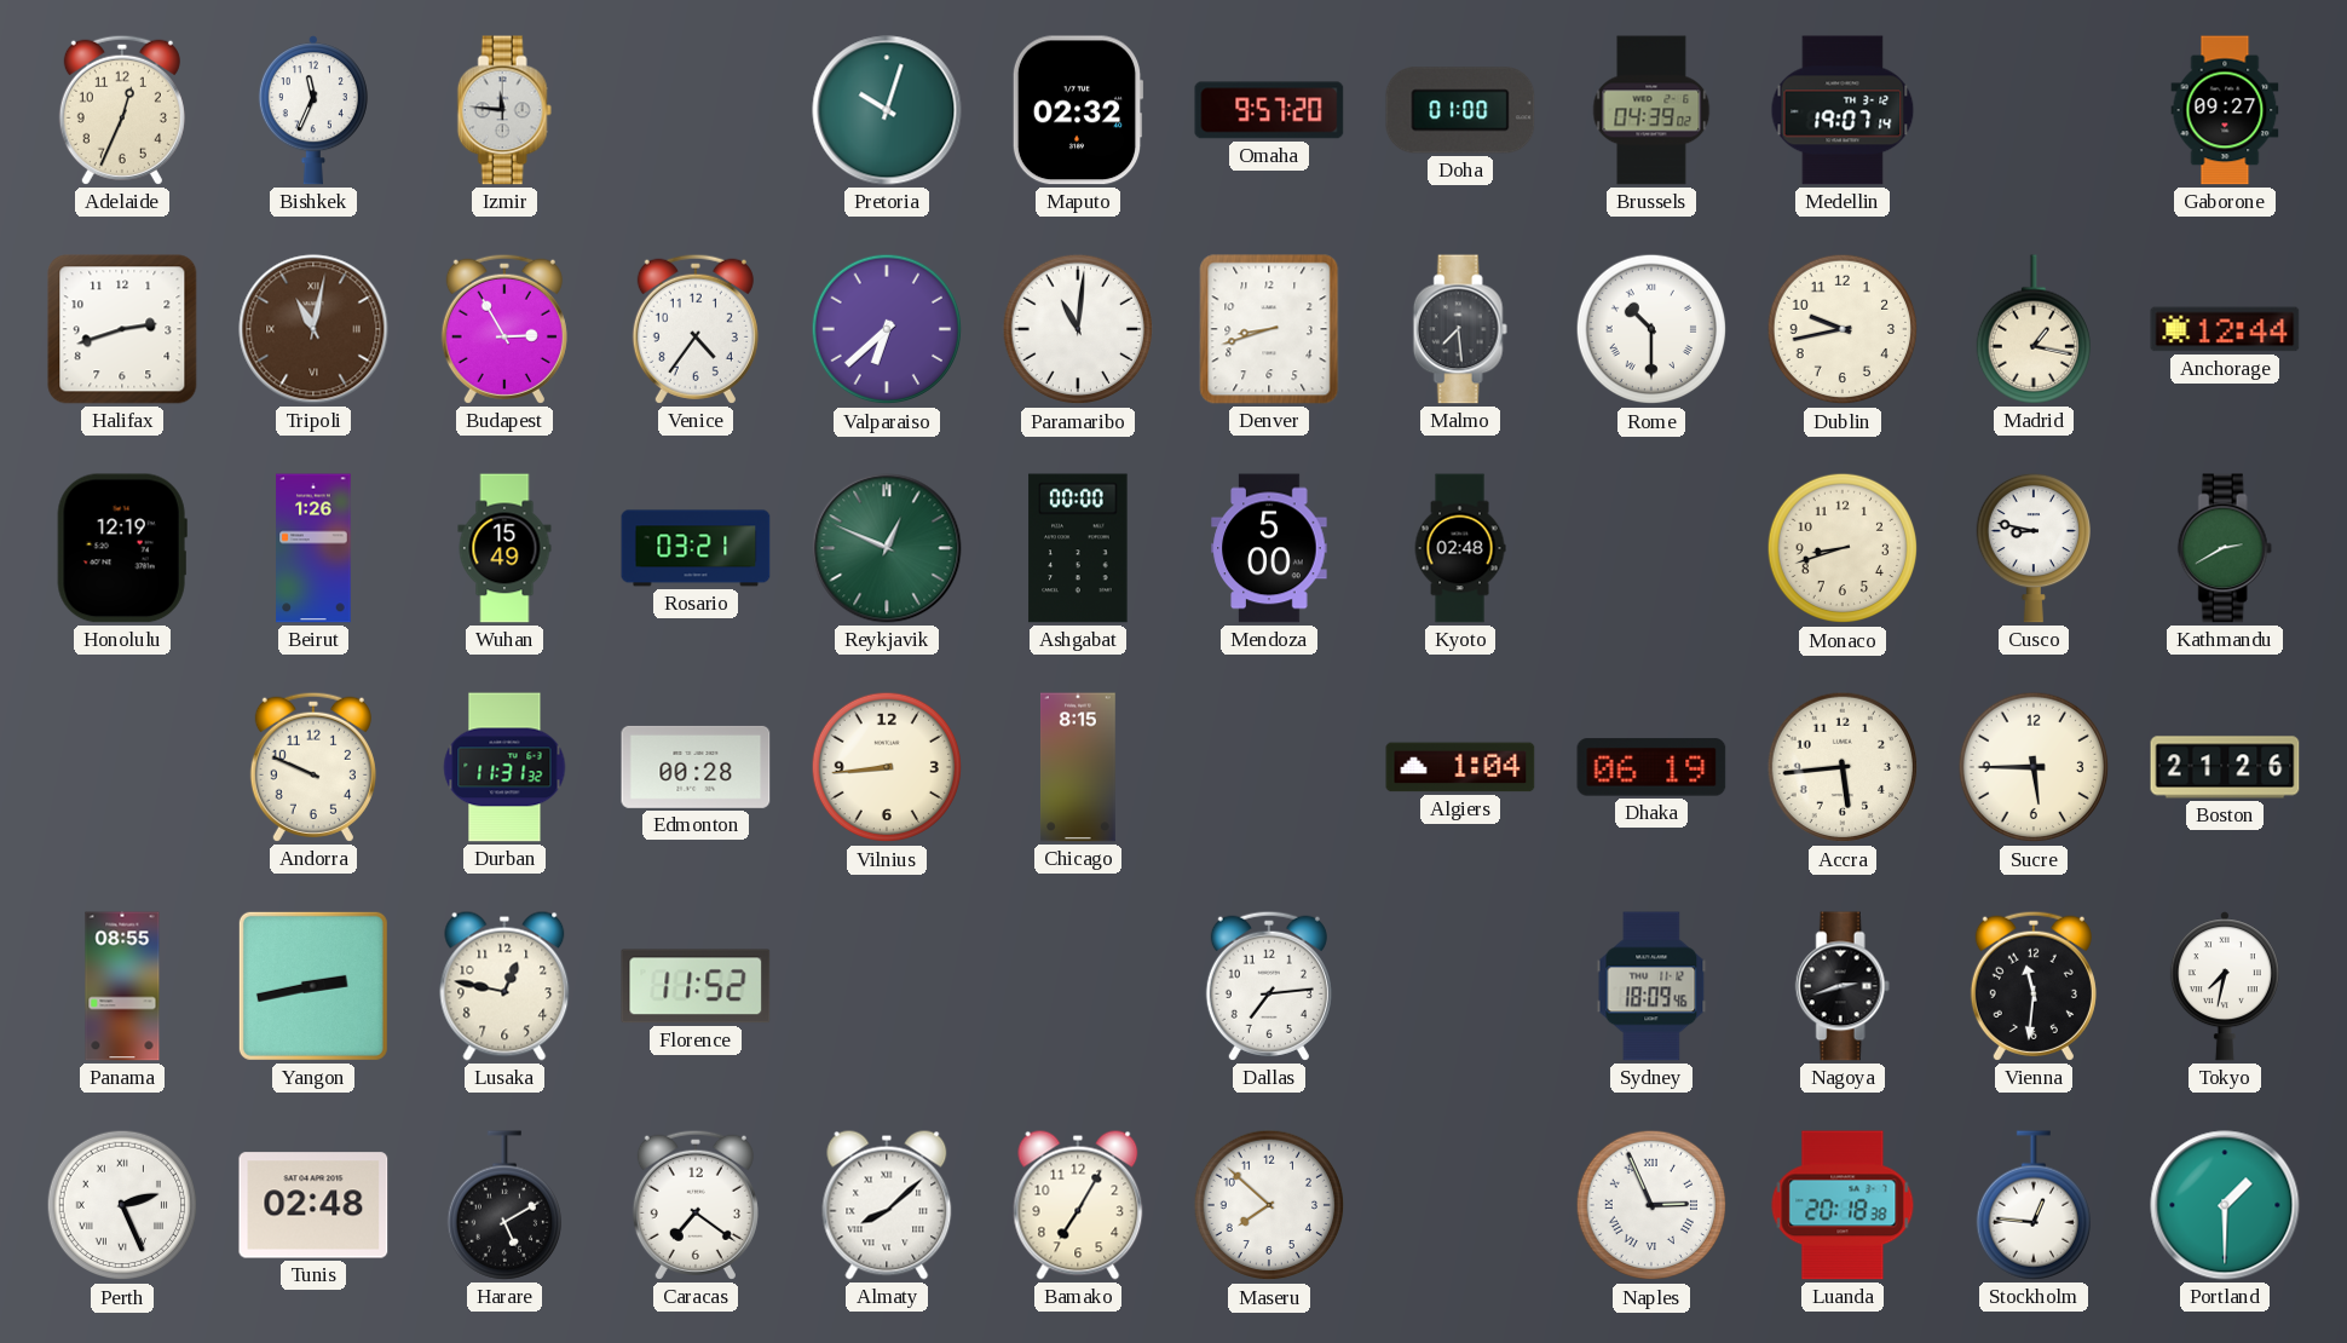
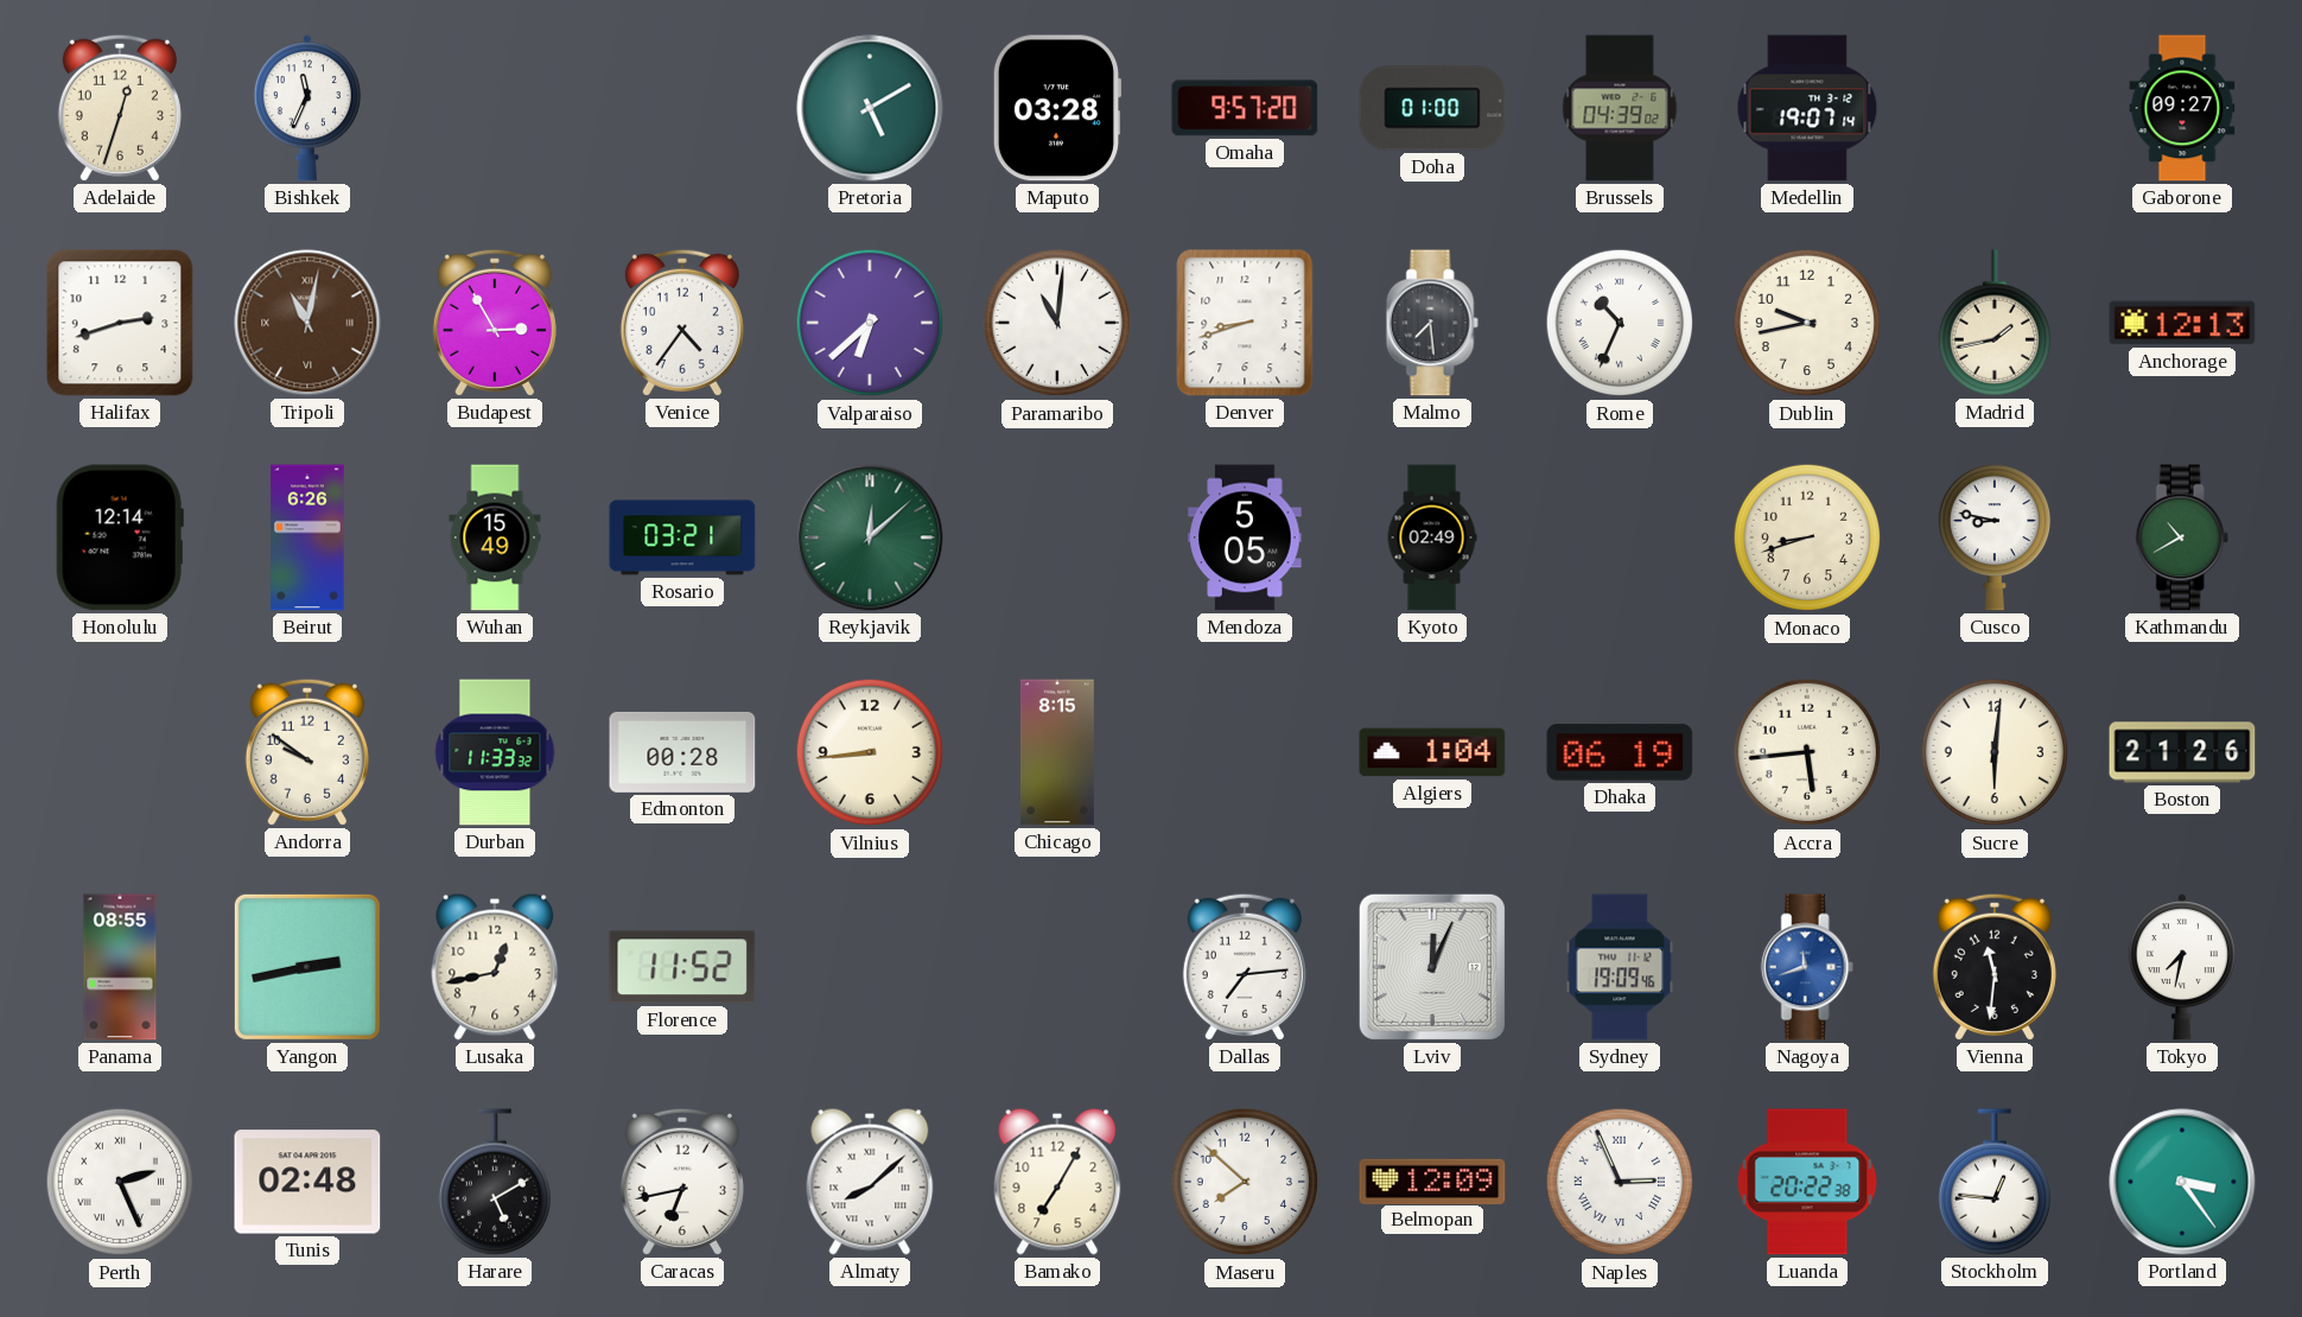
Adelaide: 12:34 -> 12:33 (120, 108)
Izmir: 11:46 -> none (504, 110)
Pretoria: 10:03 -> 5:10 (870, 108)
Maputo: 02:32 -> 03:28 (1057, 108)
Rome: 10:30 -> 10:34 (1620, 323)
Madrid: 1:17 -> 1:43 (1993, 323)
Anchorage: 12:44 -> 12:13 (2182, 323)
Honolulu: 12:19 -> 12:14 (120, 537)
Beirut: 1:26 -> 6:26 (307, 537)
Reykjavik: 12:49 -> 12:08 (870, 537)
Ashgabat: 00:00 -> none (1078, 548)
Mendoza: 5:00 -> 5:05 (1245, 537)
Kyoto: 02:48 -> 02:49 (1432, 537)
Kathmandu: 2:40 -> 10:40 (2182, 537)
Andorra: 9:49 -> 9:51 (307, 752)
Durban: 11:31 -> 11:33 (495, 752)
Sucre: 5:45 -> 6:01 (1995, 752)
Lusaka: 12:47 -> 12:43 (495, 967)
Lviv: none -> 12:04 (1432, 967)
Sydney: 18:09 -> 19:09 (1620, 967)
Nagoya: 2:42 -> 11:42 (1807, 967)
Nagoya dial: black -> blue (1807, 967)
Caracas: 7:21 -> 6:43 (682, 1182)
Belmopan: none -> 12:09 (1432, 1181)
Luanda: 20:18 -> 20:22 (1807, 1182)
Portland: 1:30 -> 3:24 (2182, 1182)
